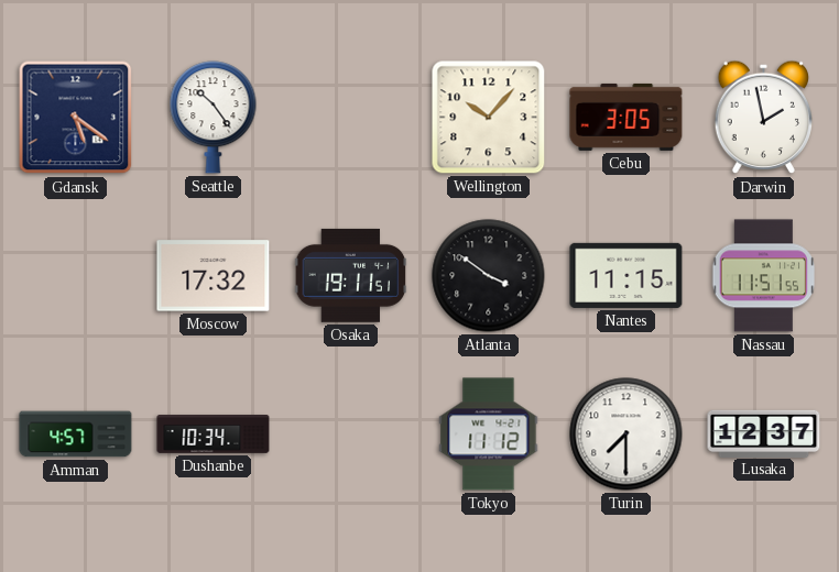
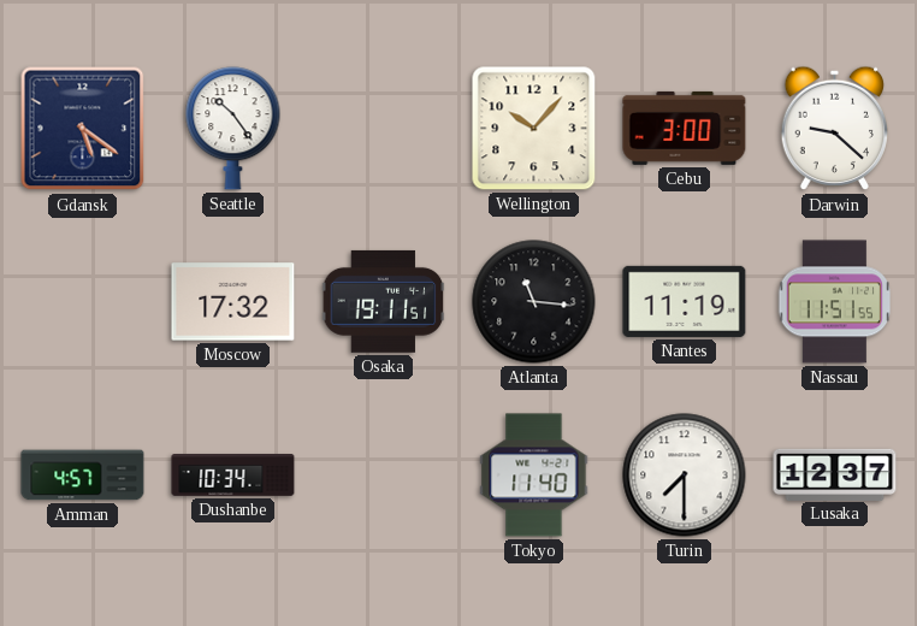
Cebu: 3:05 -> 3:00 (685, 128)
Darwin: 1:58 -> 9:22 (835, 129)
Atlanta: 3:51 -> 11:16 (534, 302)
Nantes: 11:15 -> 11:19 (685, 301)
Tokyo: 11:12 -> 11:40 (534, 476)
